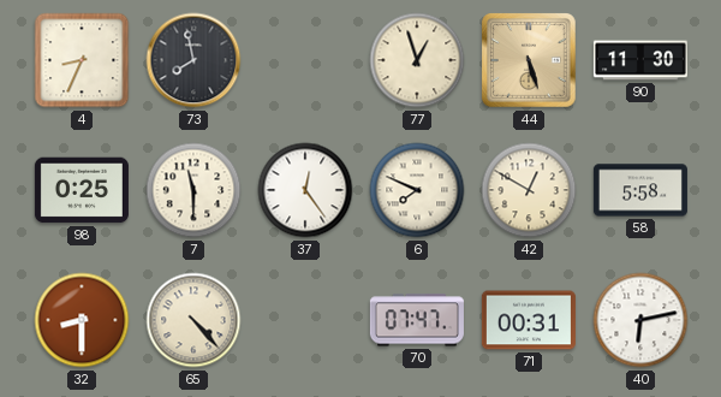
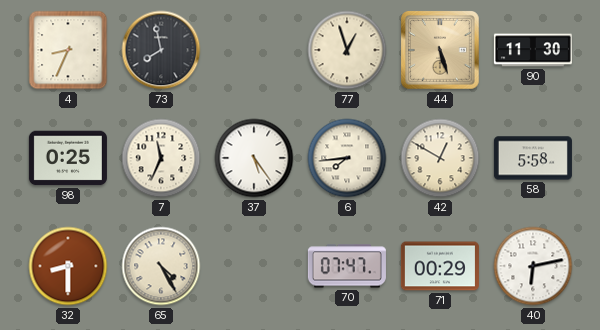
7: 11:30 -> 11:34 (161, 158)
37: 12:24 -> 5:24 (254, 158)
6: 7:49 -> 7:44 (347, 158)
65: 4:23 -> 4:25 (161, 266)
71: 00:31 -> 00:29 (440, 266)
